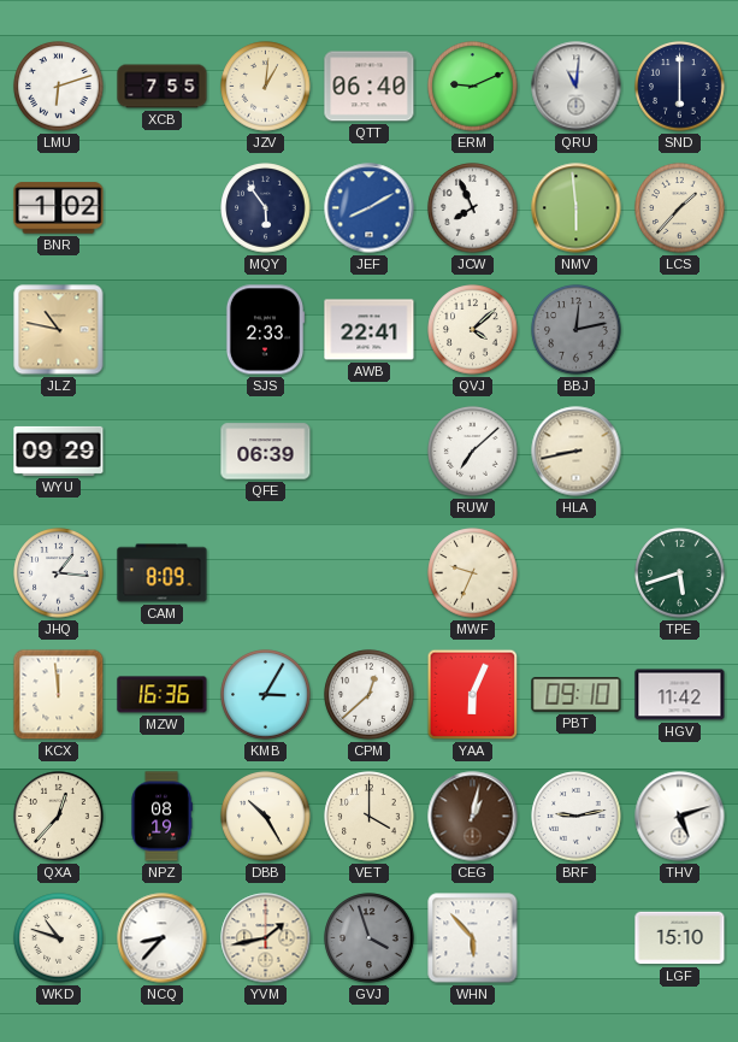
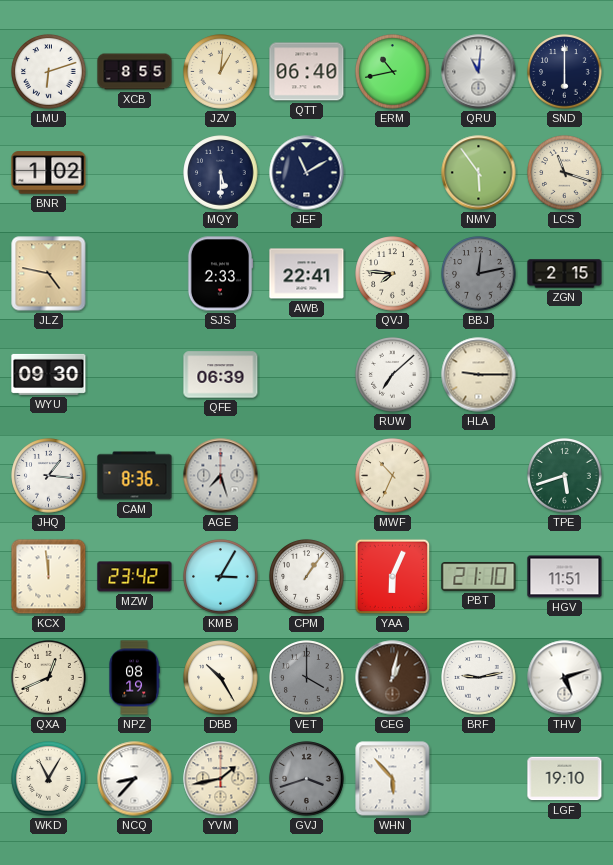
XCB: 7:55 -> 8:55 (135, 72)
ERM: 9:11 -> 10:43 (393, 72)
MQY: 5:54 -> 5:30 (221, 173)
JEF: 8:10 -> 11:10 (307, 173)
JEF dial: blue -> navy (307, 173)
JCW: 7:56 -> none (473, 208)
NMV: 5:59 -> 5:54 (479, 173)
LCS: 1:37 -> 11:18 (565, 173)
JLZ: 10:47 -> 4:47 (49, 274)
QVJ: 4:08 -> 7:46 (393, 274)
ZGN: none -> 2:15 (565, 274)
WYU: 09:29 -> 09:30 (49, 374)
HLA: 8:43 -> 9:15 (479, 375)
CAM: 8:09 -> 8:36 (135, 476)
AGE: none -> 7:27 (221, 476)
MWF: 9:34 -> 10:34 (393, 476)
MZW: 16:36 -> 23:42 (135, 577)
CPM: 12:38 -> 1:06 (307, 577)
PBT: 09:10 -> 21:10 (479, 577)
HGV: 11:42 -> 11:51 (565, 577)
QXA: 12:37 -> 12:41 (49, 678)
VET dial: cream -> grey (307, 678)
WKD: 10:48 -> 11:05 (49, 779)
GVJ: 3:57 -> 3:42 (307, 779)
LGF: 15:10 -> 19:10 (565, 779)
